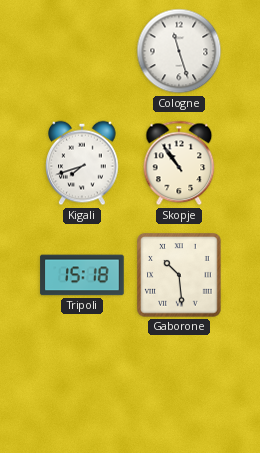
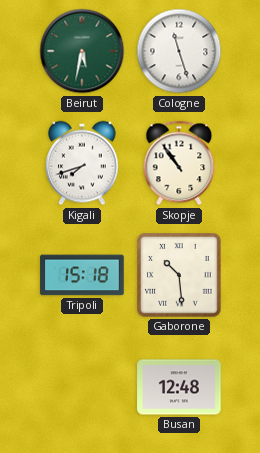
Beirut: none -> 5:32 (82, 51)
Busan: none -> 12:48 (179, 387)
